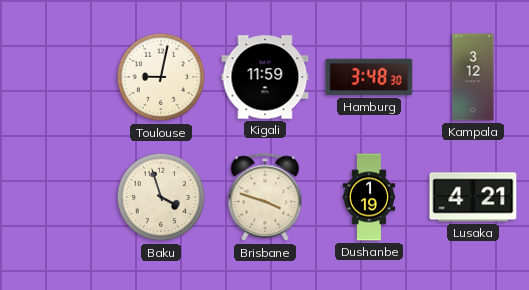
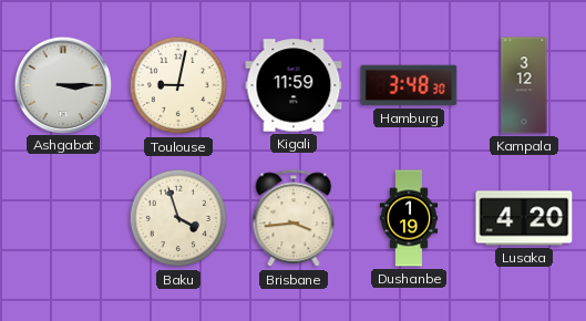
Ashgabat: none -> 3:15 (62, 84)
Brisbane: 3:48 -> 3:44 (294, 219)
Lusaka: 4:21 -> 4:20 (524, 218)
